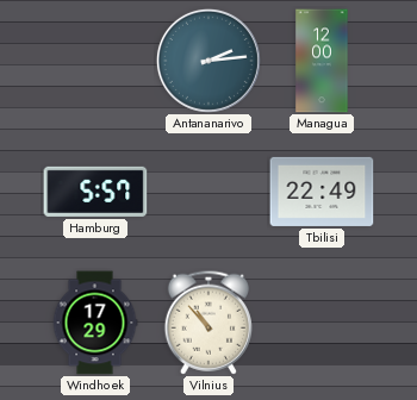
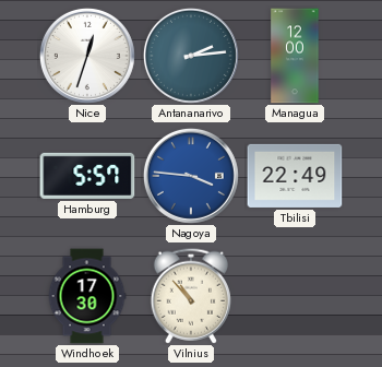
Nice: none -> 12:33 (87, 56)
Nagoya: none -> 3:46 (191, 176)
Windhoek: 17:29 -> 17:30 (87, 296)
